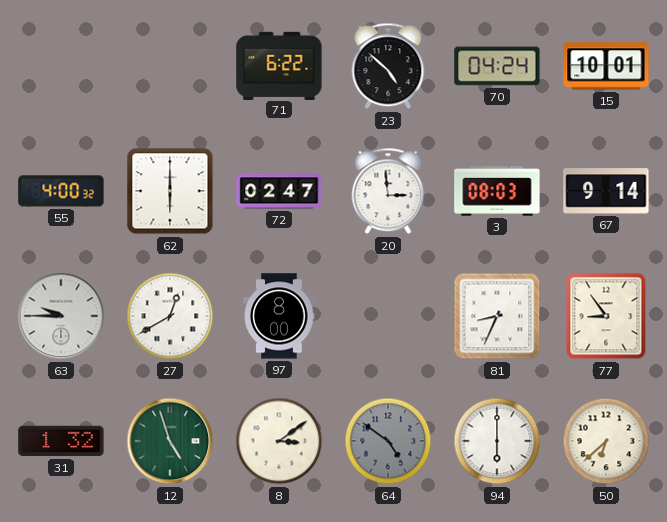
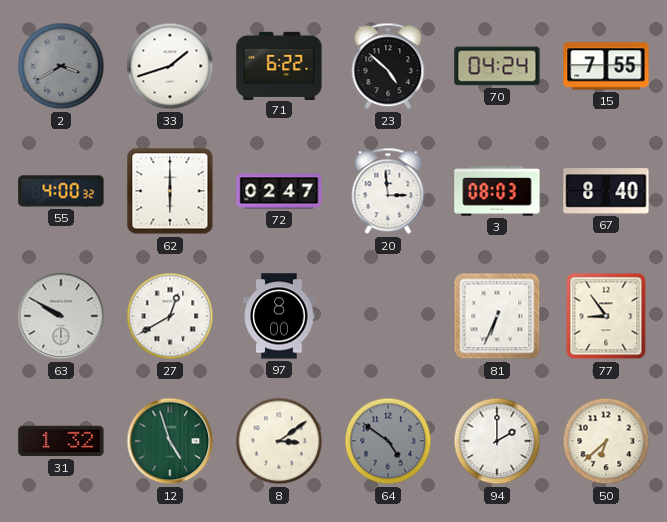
2: none -> 3:40 (61, 66)
33: none -> 1:42 (170, 66)
15: 10:01 -> 7:55 (606, 66)
67: 9:14 -> 8:40 (606, 191)
63: 9:45 -> 9:50 (61, 316)
81: 8:34 -> 6:34 (497, 316)
94: 6:00 -> 2:00 (497, 441)
